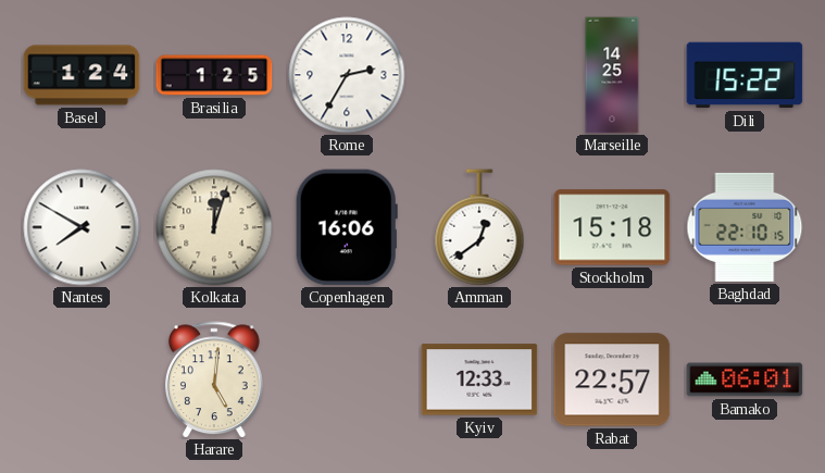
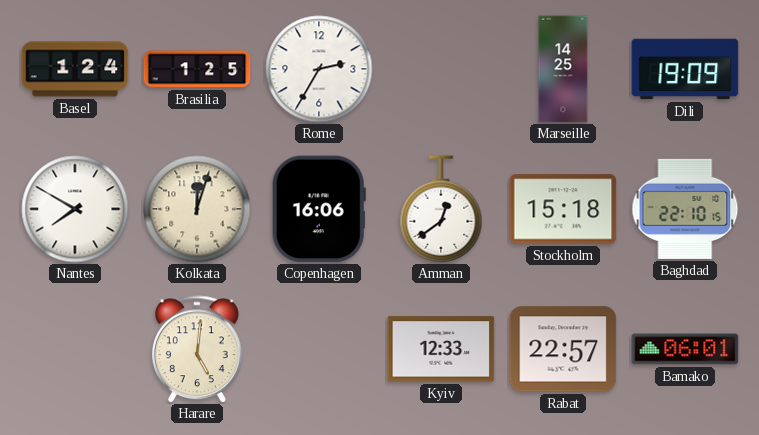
Dili: 15:22 -> 19:09 (685, 69)
